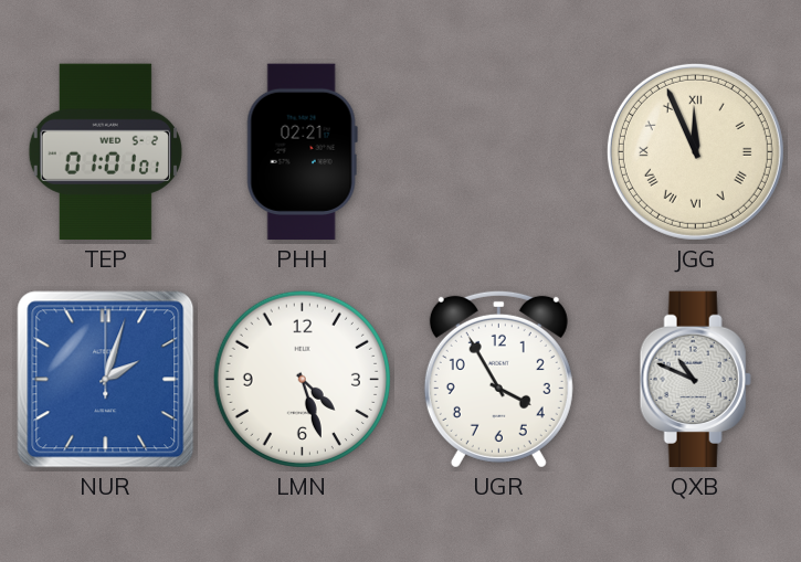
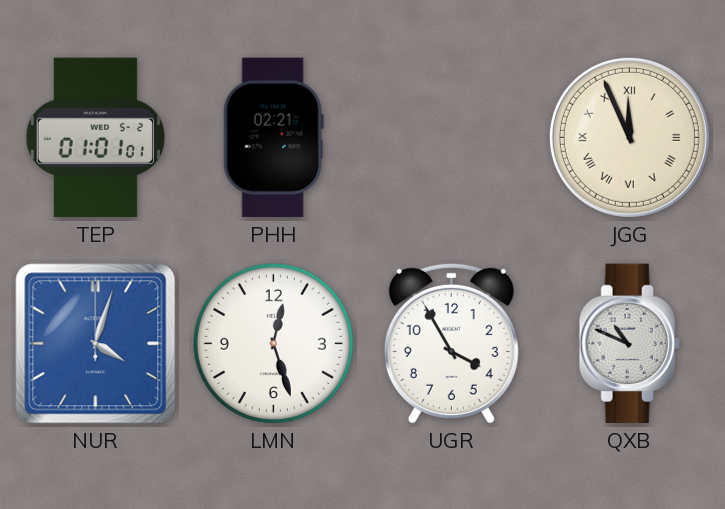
NUR: 2:03 -> 4:03 (96, 344)
LMN: 4:27 -> 12:27 (273, 343)
